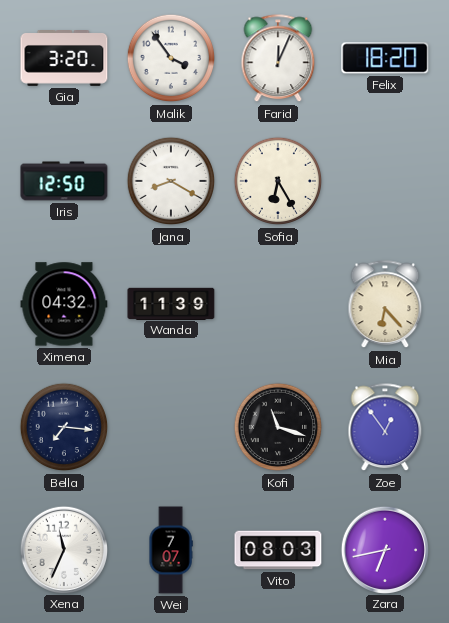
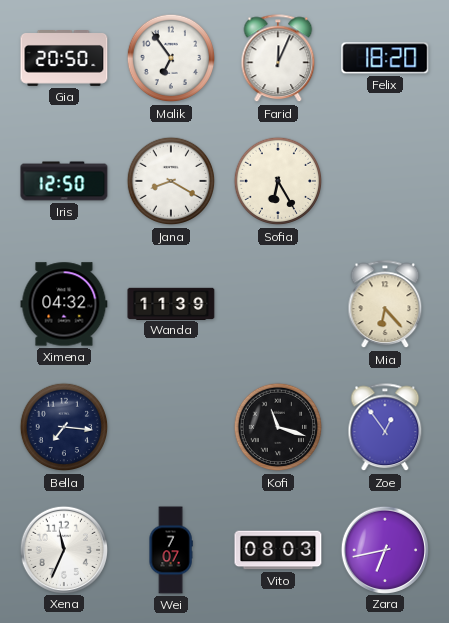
Gia: 3:20 -> 20:50 (64, 59)
Malik: 3:54 -> 6:54 (171, 58)
